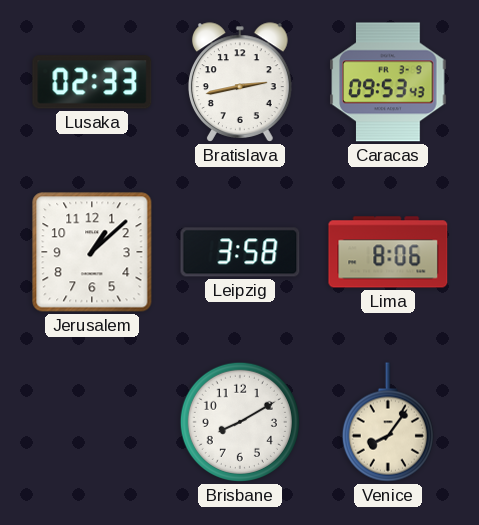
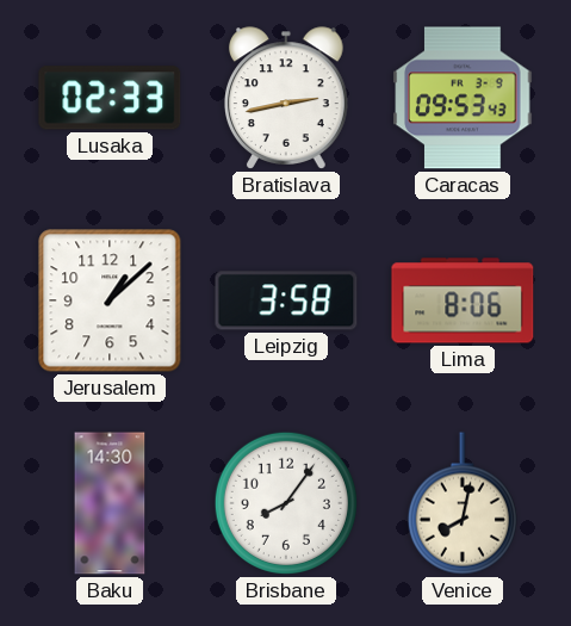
Baku: none -> 14:30 (110, 503)
Brisbane: 8:10 -> 8:06 (286, 503)
Venice: 8:06 -> 8:02 (463, 503)
